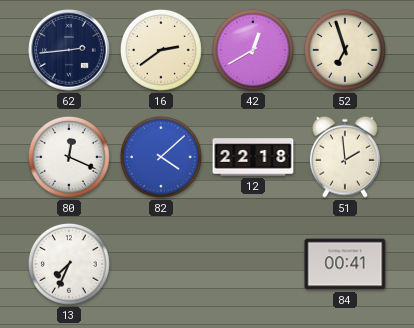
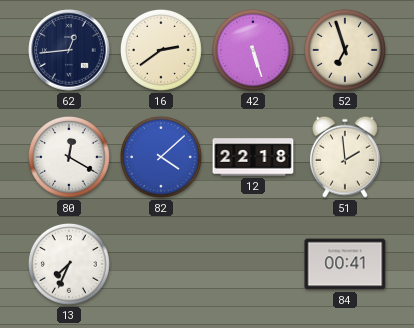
62: 2:44 -> 12:44 (69, 50)
42: 12:40 -> 5:27 (254, 50)
80: 12:19 -> 12:20 (70, 157)
